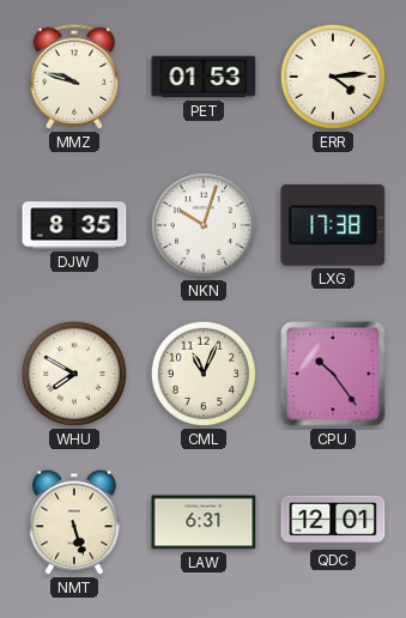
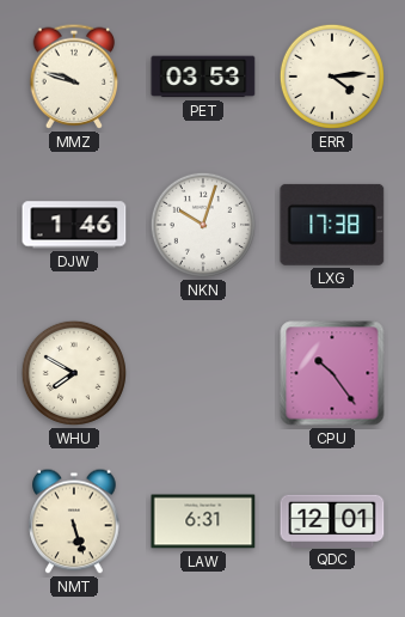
PET: 01:53 -> 03:53 (203, 77)
DJW: 8:35 -> 1:46 (74, 225)
CML: 11:04 -> none (204, 374)
